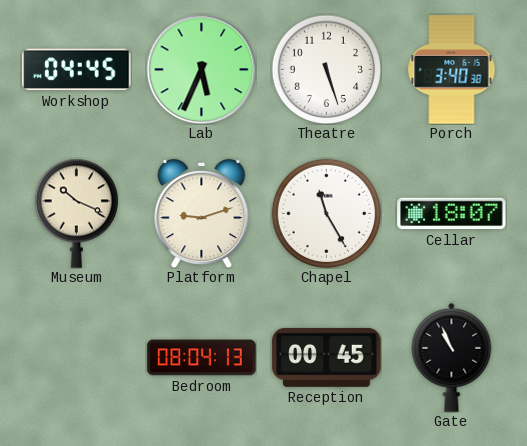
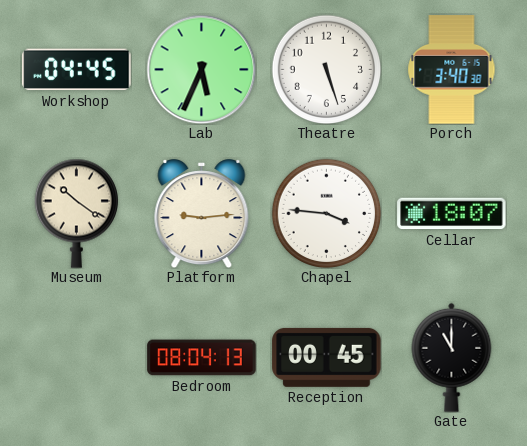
Museum: 10:19 -> 10:21 (76, 213)
Platform: 9:12 -> 9:14 (202, 214)
Chapel: 11:25 -> 3:46 (326, 213)
Gate: 10:56 -> 11:00 (452, 357)
